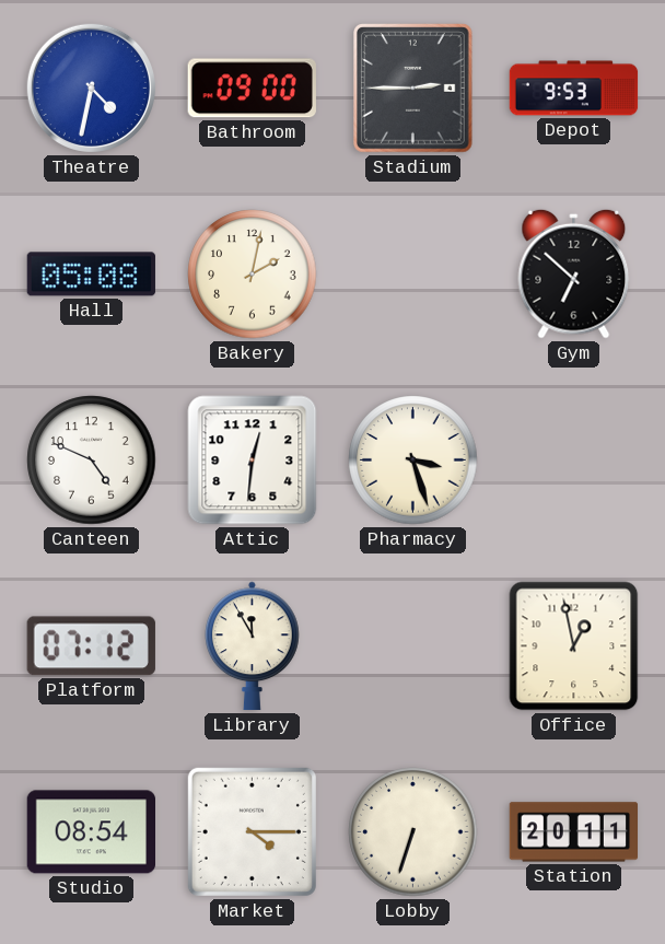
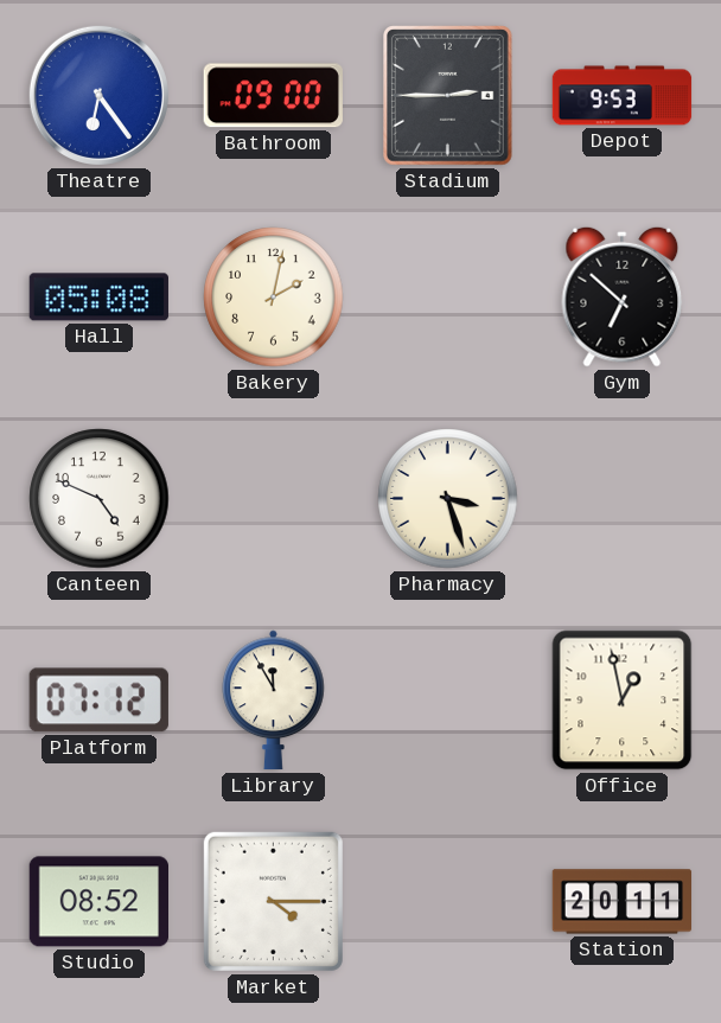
Theatre: 4:32 -> 6:24 (98, 95)
Attic: 12:31 -> none (253, 461)
Studio: 08:54 -> 08:52 (98, 902)
Lobby: 6:33 -> none (413, 832)
